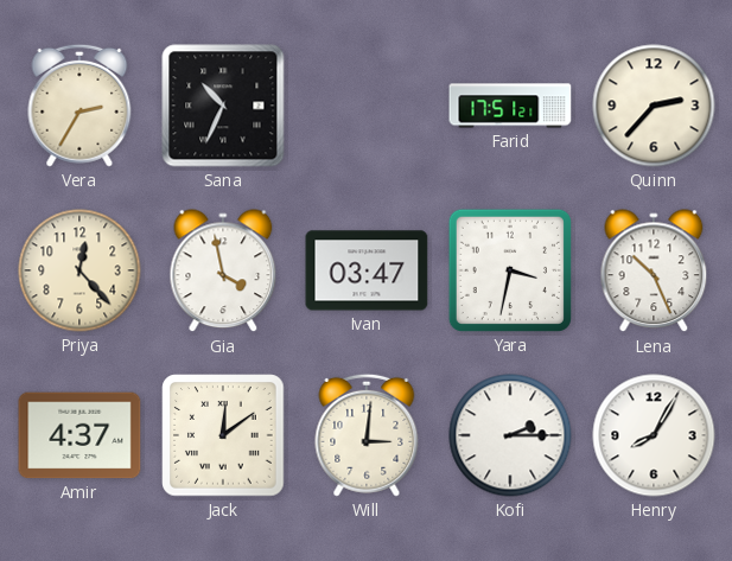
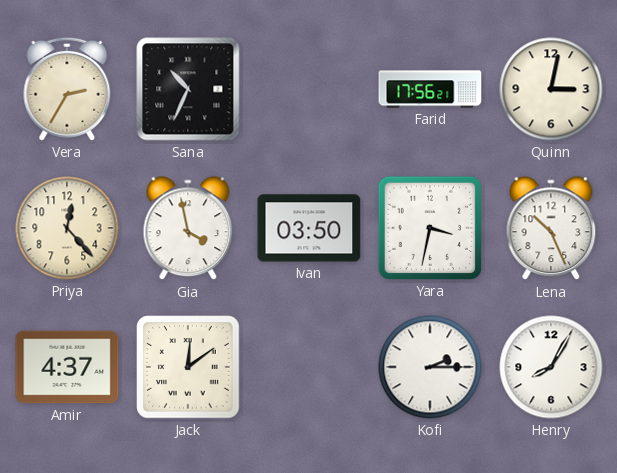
Farid: 17:51 -> 17:56 (430, 89)
Quinn: 2:37 -> 3:02 (551, 89)
Ivan: 03:47 -> 03:50 (309, 228)
Will: 3:01 -> none (367, 435)
